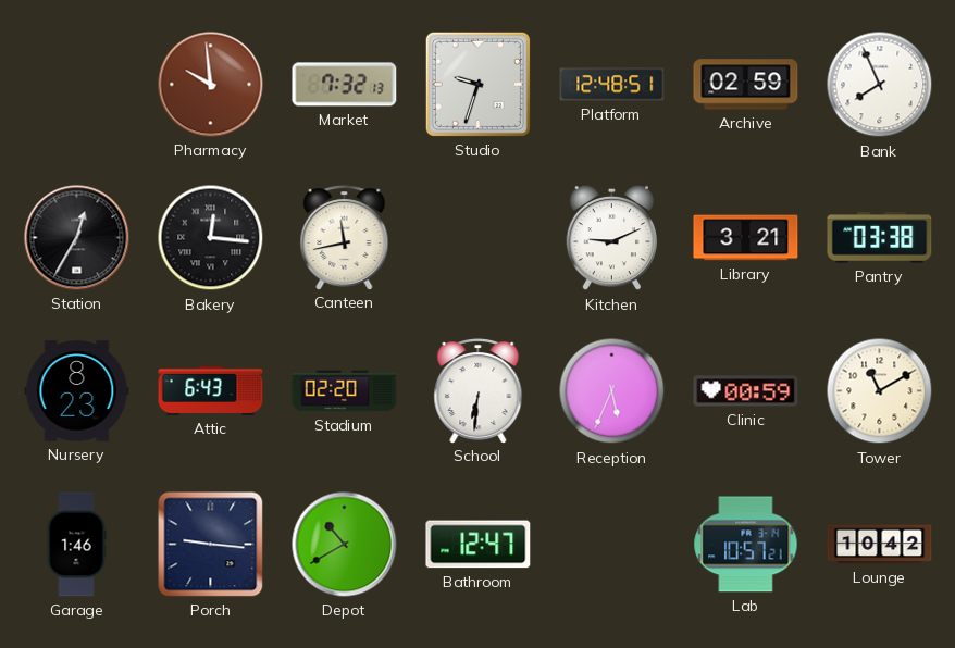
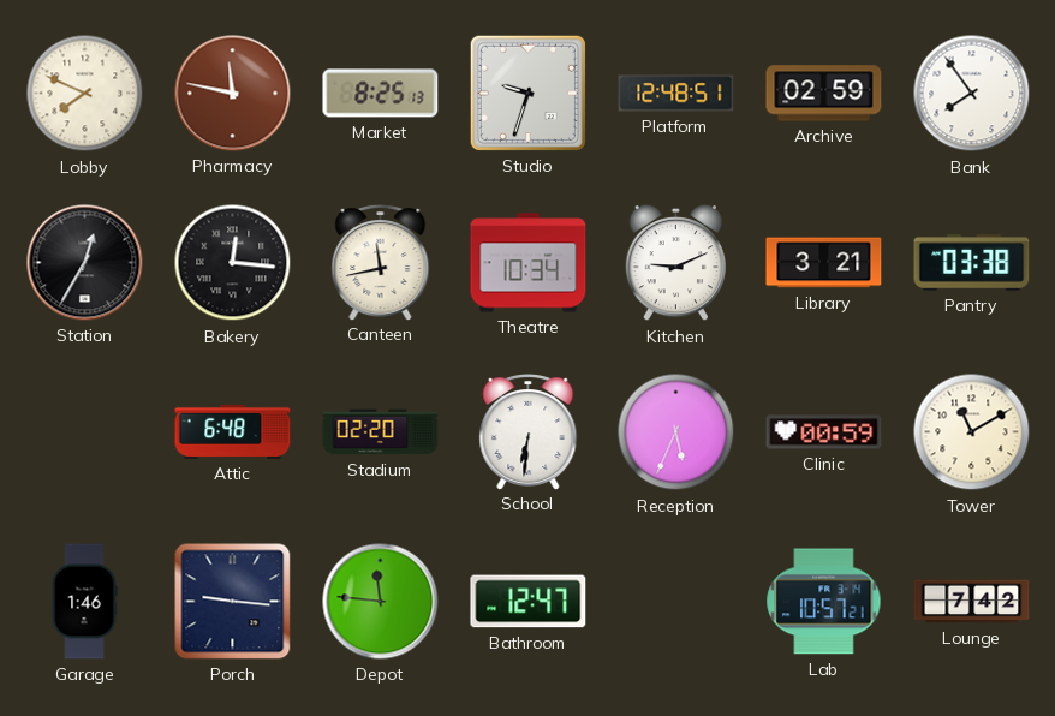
Lobby: none -> 7:49 (85, 94)
Pharmacy: 9:59 -> 11:47 (233, 94)
Market: 7:32 -> 8:25 (381, 94)
Bank: 7:56 -> 7:54 (972, 94)
Theatre: none -> 10:34 (529, 263)
Nursery: 8:23 -> none (77, 391)
Attic: 6:43 -> 6:48 (233, 431)
Depot: 10:40 -> 11:46 (381, 602)
Lounge: 10:42 -> 7:42 (972, 602)
